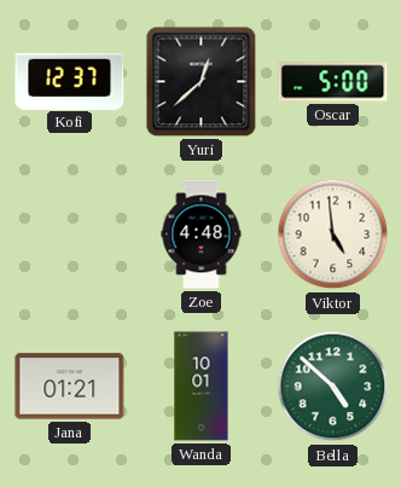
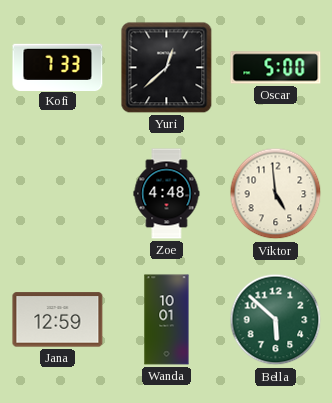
Kofi: 12:37 -> 7:33 (58, 67)
Jana: 01:21 -> 12:59 (58, 320)
Bella: 4:52 -> 5:52 (276, 320)
